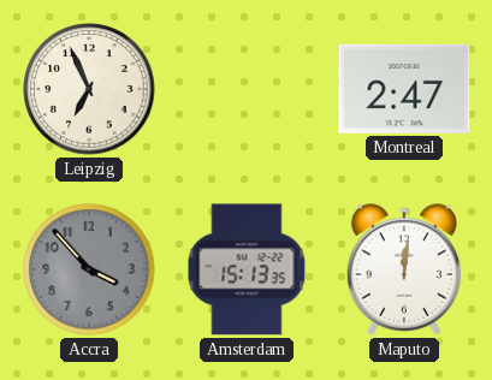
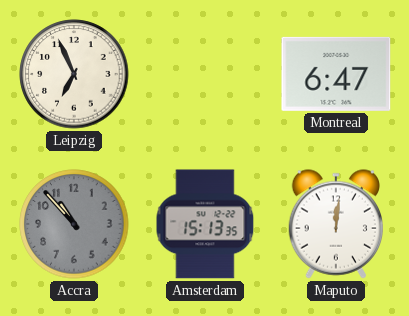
Montreal: 2:47 -> 6:47 (336, 74)
Accra: 3:53 -> 10:53 (74, 224)
